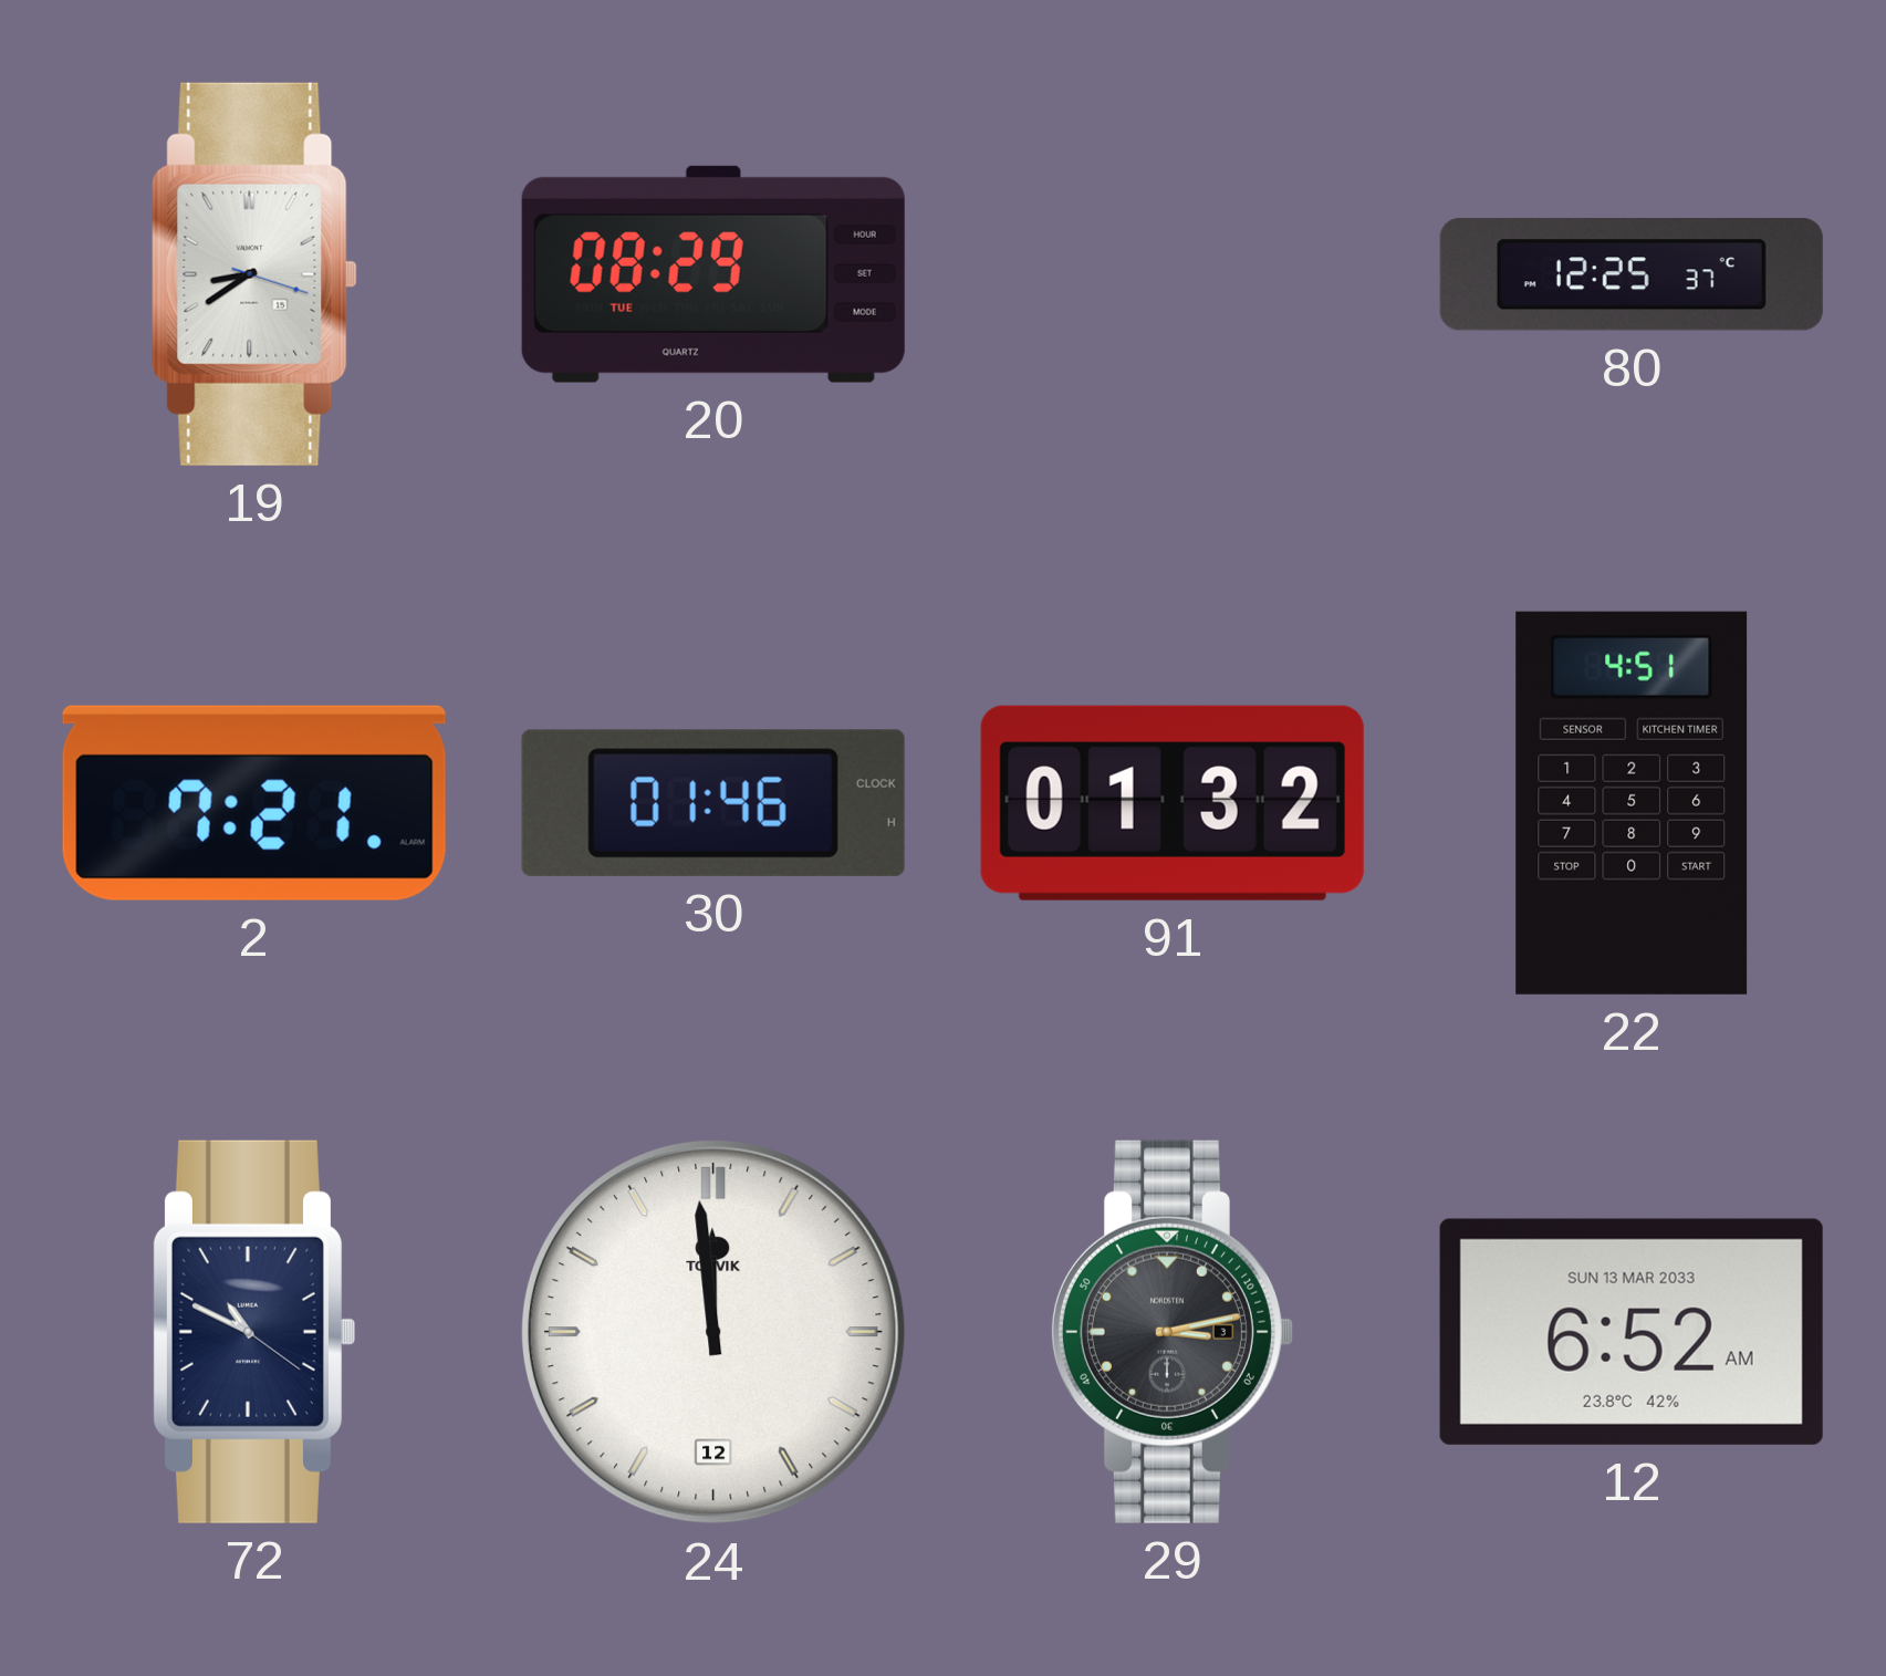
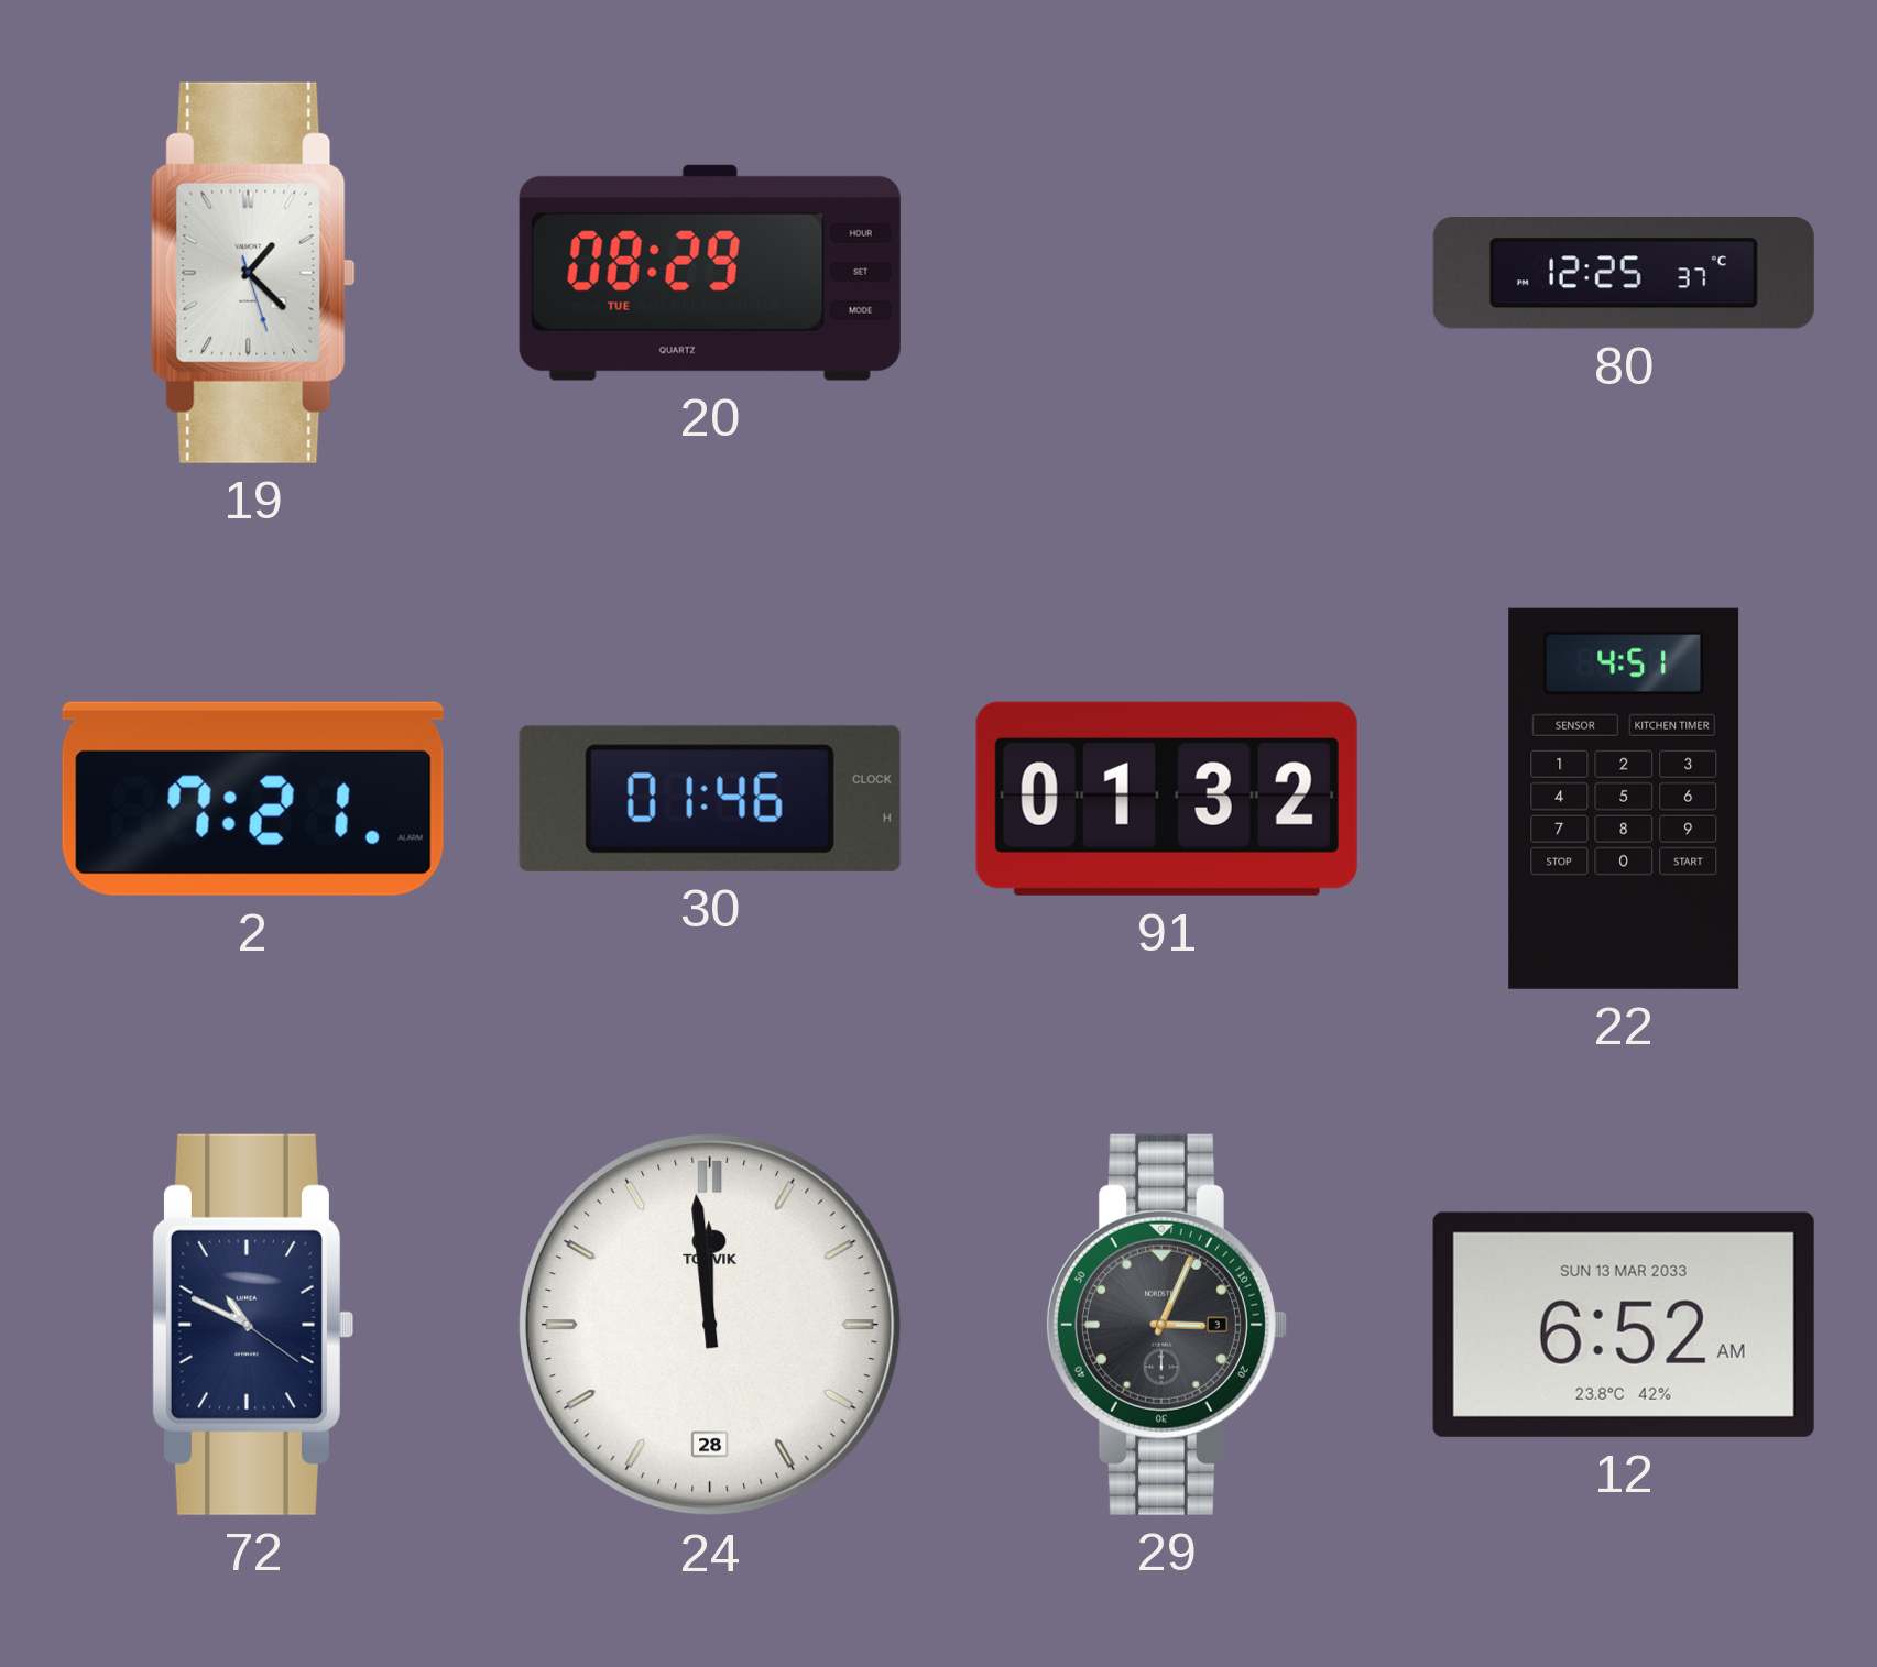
19: 8:39 -> 1:22 (253, 273)
24 date: 12 -> 28 (710, 1325)
29: 3:13 -> 3:04 (1166, 1325)
